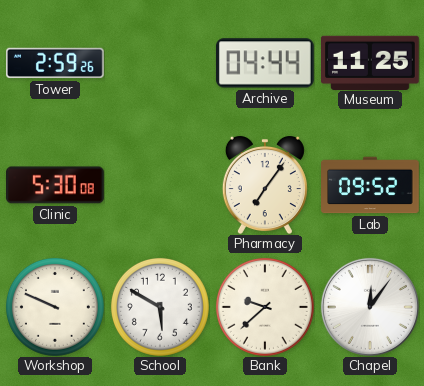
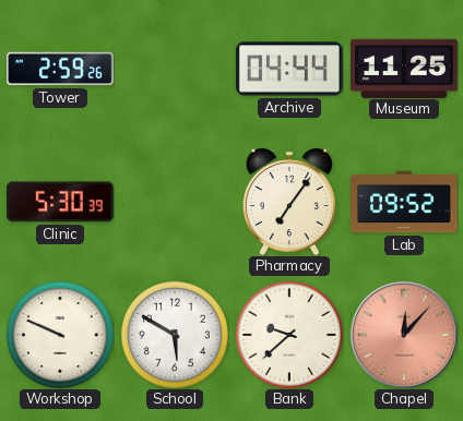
Clinic: 5:30:08 -> 5:30:39 (61, 202)
Chapel: 12:06 -> 12:07 (404, 335)
Chapel dial: white -> salmon (404, 335)
